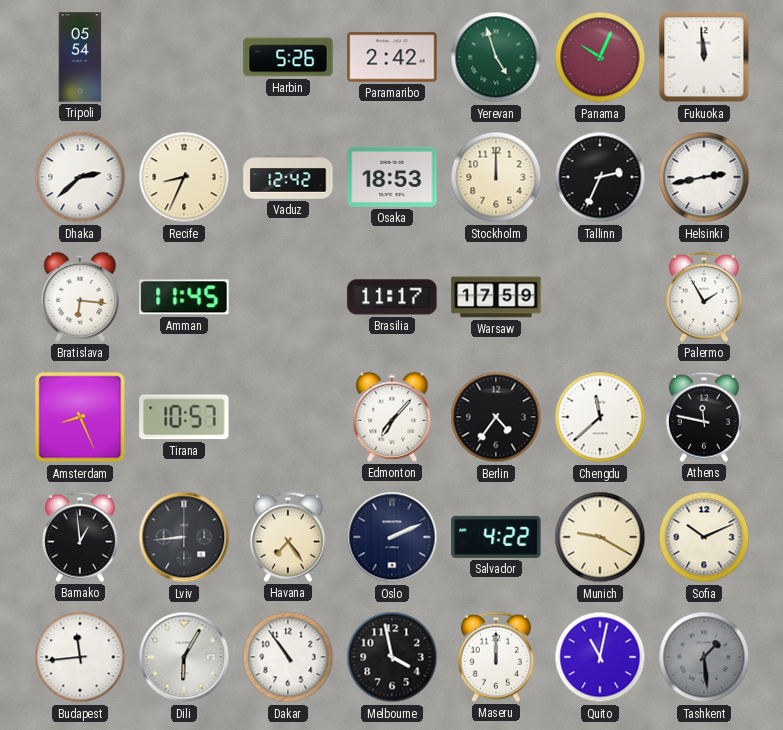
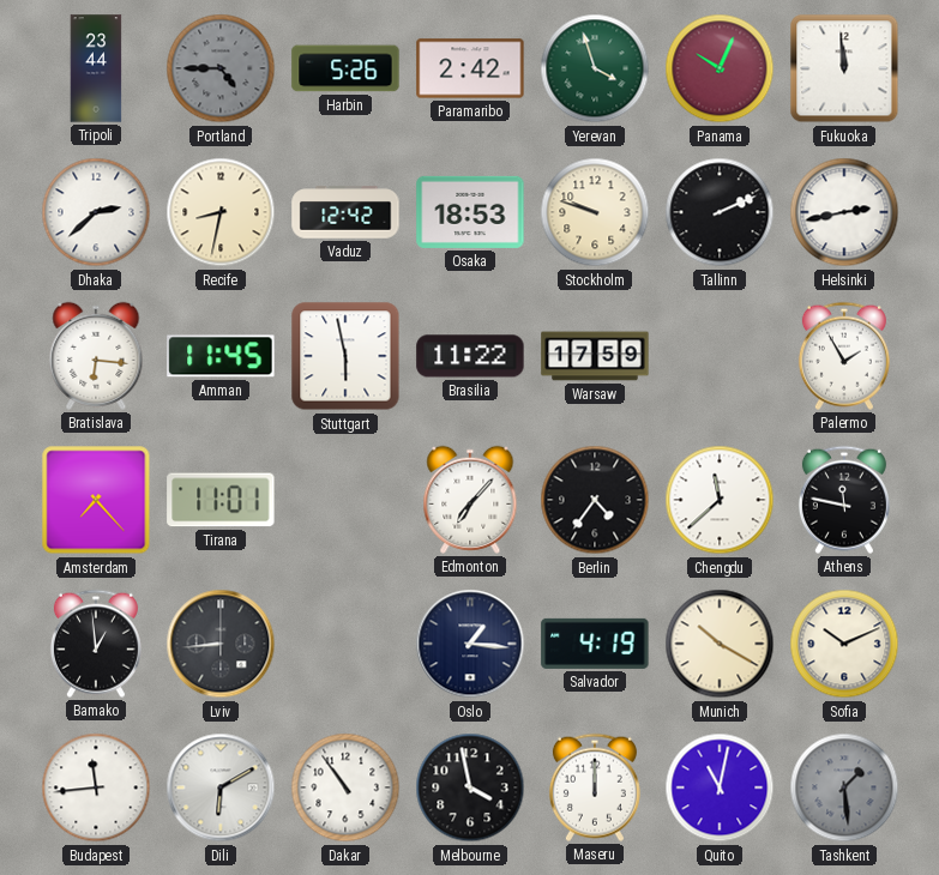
Tripoli: 05:54 -> 23:44 (96, 68)
Portland: none -> 4:45 (221, 68)
Yerevan: 4:57 -> 3:57 (595, 68)
Recife: 8:34 -> 8:32 (221, 212)
Stockholm: 12:00 -> 9:48 (595, 212)
Tallinn: 2:34 -> 2:11 (720, 212)
Stuttgart: none -> 5:58 (345, 356)
Brasilia: 11:17 -> 11:22 (470, 356)
Amsterdam: 8:26 -> 7:23 (96, 500)
Tirana: 10:57 -> 11:01 (221, 500)
Havana: 7:24 -> none (288, 537)
Oslo: 2:11 -> 1:16 (470, 644)
Salvador: 4:22 -> 4:19 (595, 644)
Munich: 9:20 -> 10:20 (720, 644)
Dili: 6:05 -> 6:10 (221, 787)
